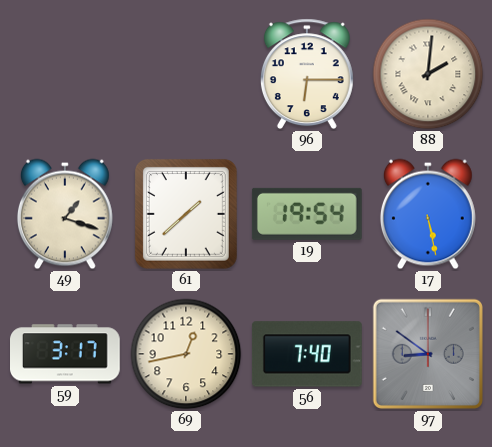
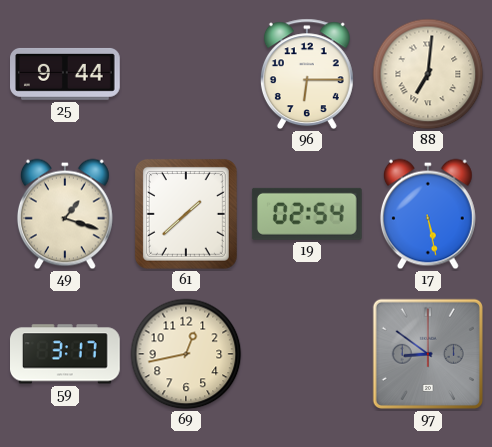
25: none -> 9:44 (66, 74)
88: 2:01 -> 7:01 (428, 74)
19: 19:54 -> 02:54 (307, 214)
56: 7:40 -> none (307, 354)
